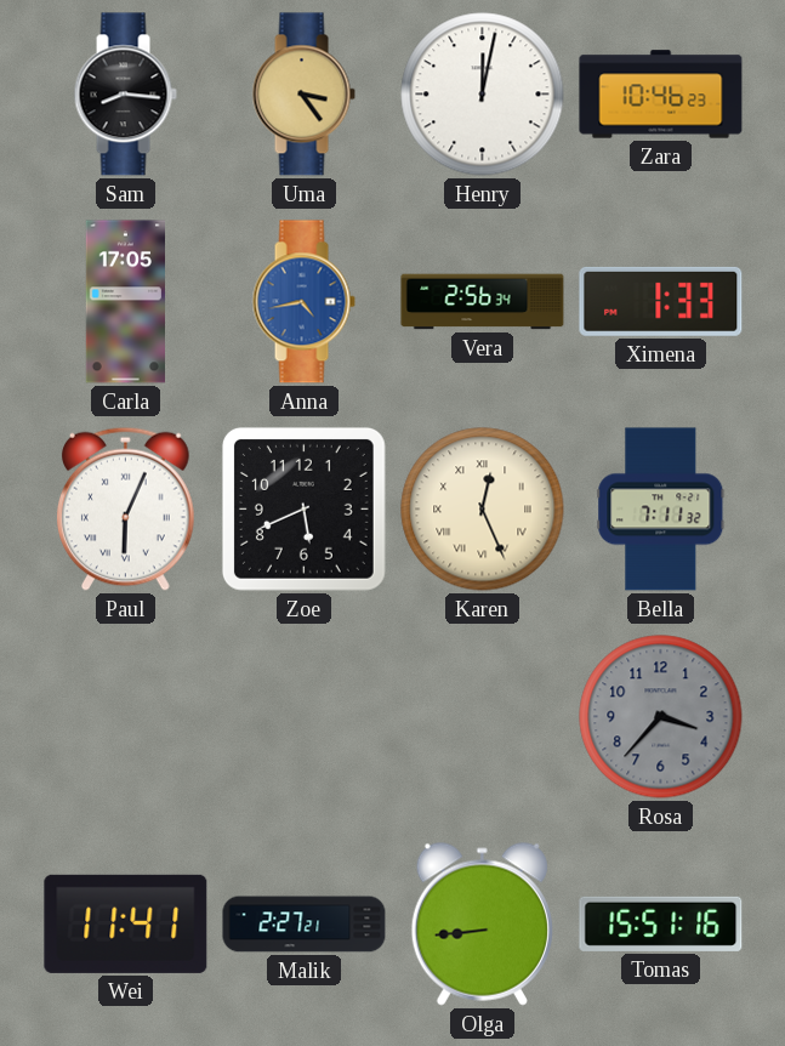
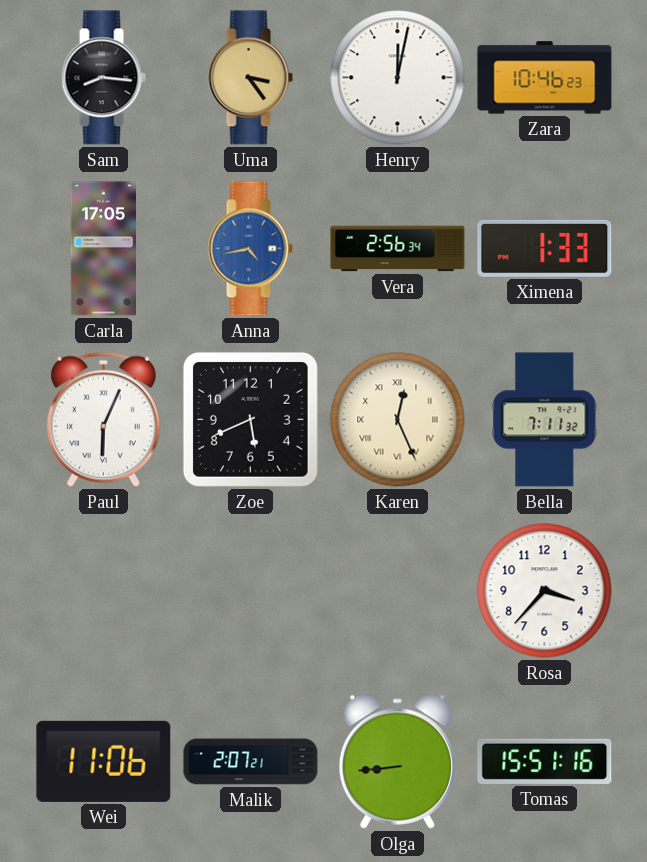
Rosa dial: grey -> white (545, 591)
Wei: 11:41 -> 11:06 (104, 761)
Malik: 2:27 -> 2:07 (251, 762)
